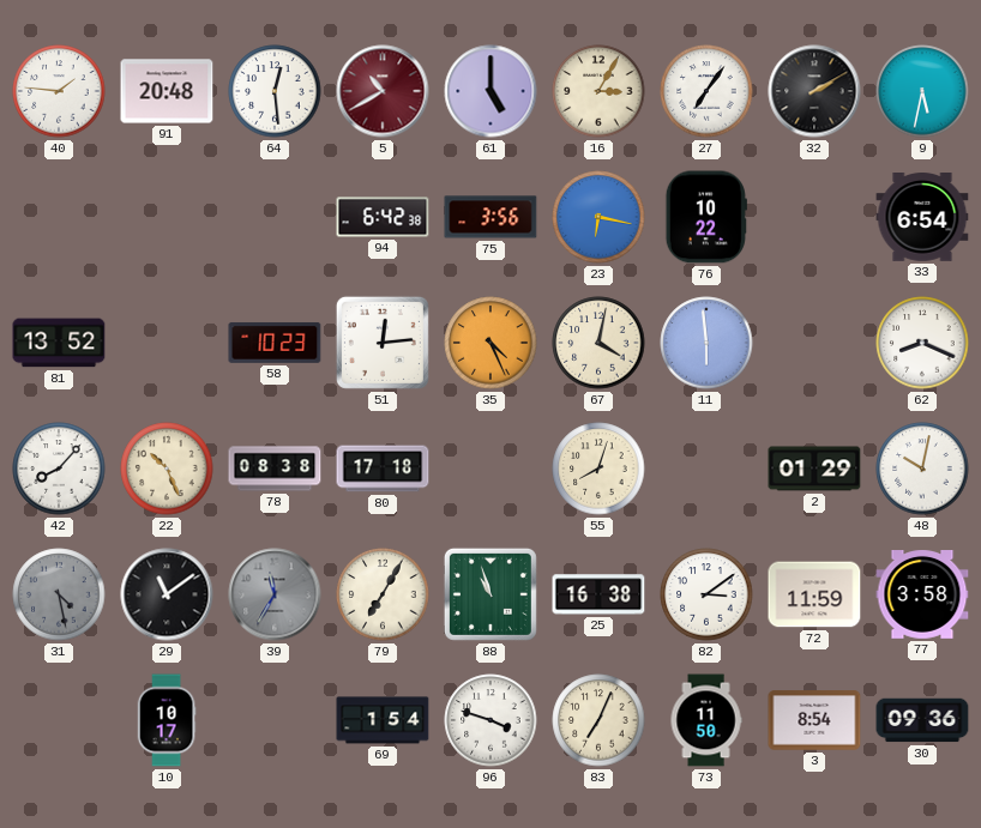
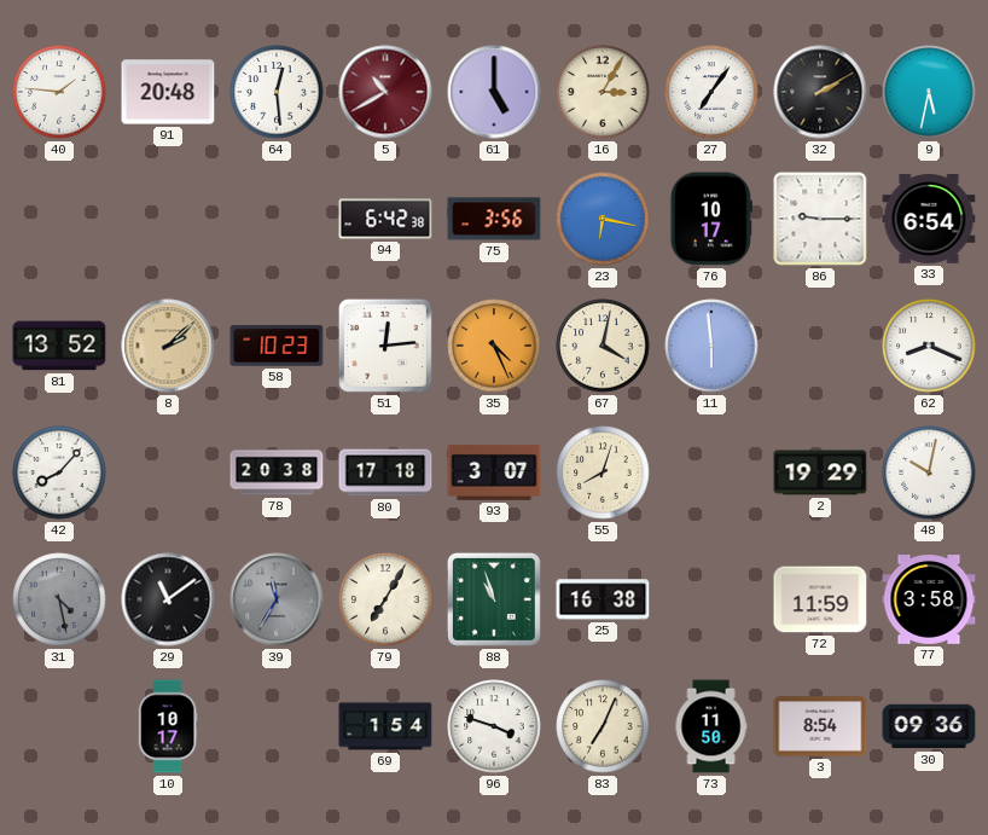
76: 10:22 -> 10:17 (711, 219)
86: none -> 9:15 (820, 219)
8: none -> 2:08 (168, 346)
22: 10:26 -> none (167, 469)
78: 08:38 -> 20:38 (277, 472)
93: none -> 3:07 (494, 472)
2: 01:29 -> 19:29 (820, 472)
82: 3:09 -> none (706, 594)
